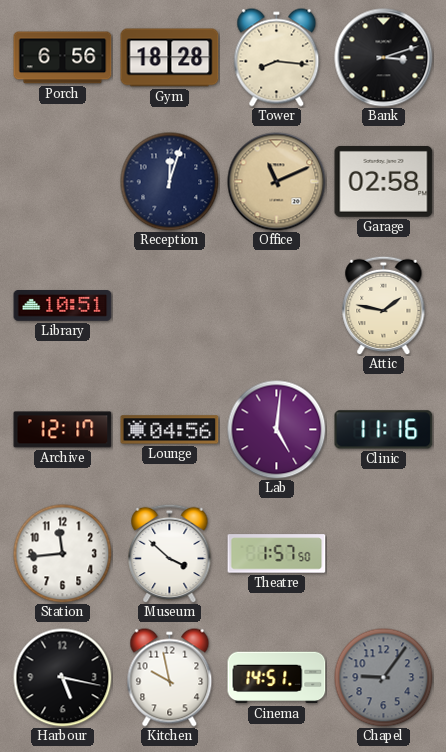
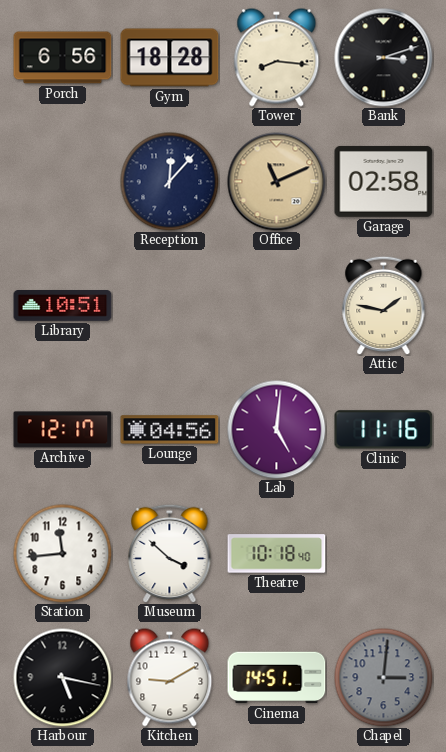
Reception: 12:03 -> 12:07 (170, 182)
Theatre: 1:57 -> 10:18 (277, 554)
Kitchen: 9:58 -> 9:10 (170, 678)
Chapel: 9:06 -> 3:01 (384, 678)
